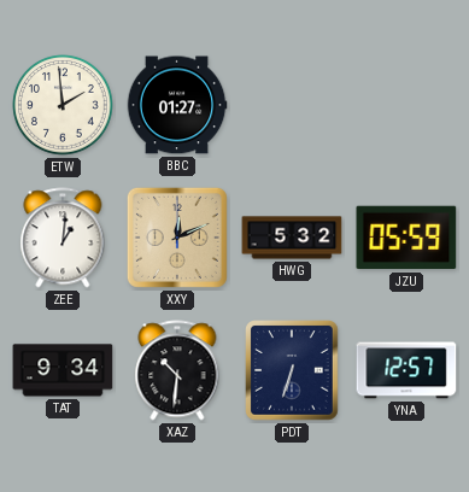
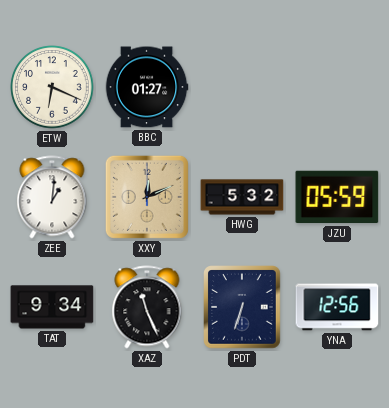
ETW: 1:59 -> 6:19 (52, 87)
XAZ: 10:31 -> 11:26 (147, 307)
YNA: 12:57 -> 12:56 (337, 307)
